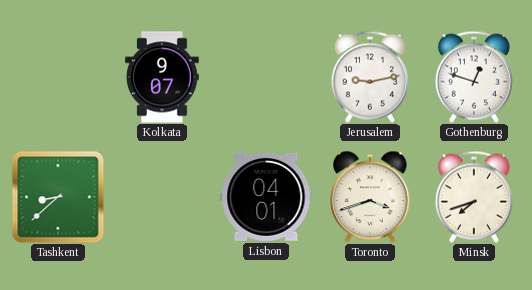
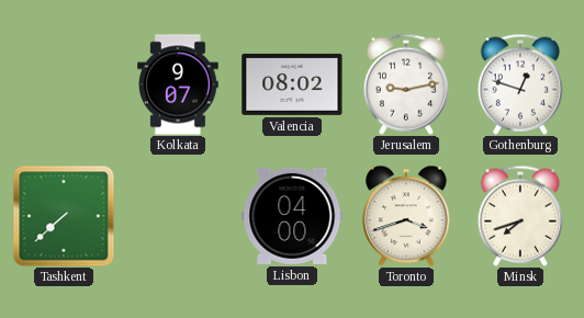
Valencia: none -> 08:02 (292, 84)
Tashkent: 8:38 -> 7:38 (64, 216)
Lisbon: 04:01 -> 04:00 (292, 216)
